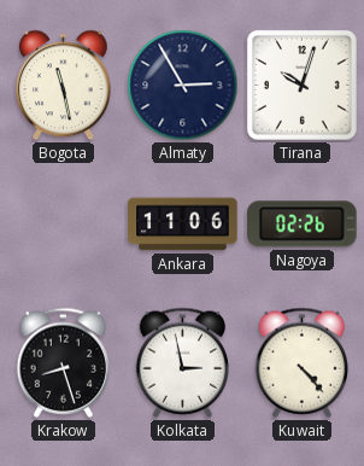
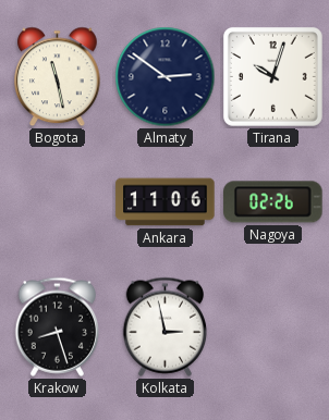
Almaty: 2:55 -> 2:51 (166, 77)
Kuwait: 4:23 -> none (303, 362)
